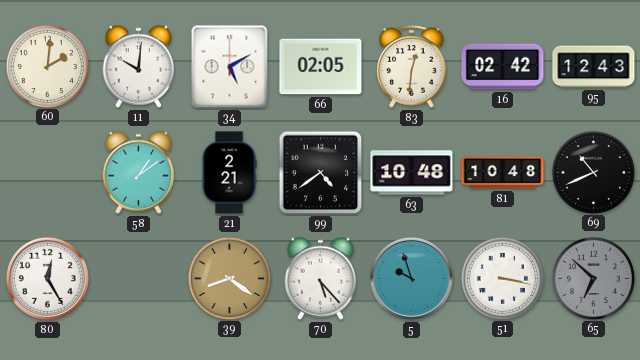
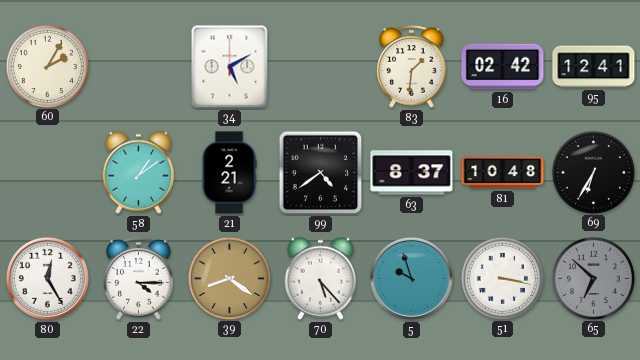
60: 2:01 -> 2:05 (47, 66)
11: 10:01 -> none (139, 66)
66: 02:05 -> none (321, 67)
83: 12:31 -> 1:31 (412, 67)
95: 12:43 -> 12:41 (594, 67)
63: 10:48 -> 8:37 (412, 173)
69: 10:41 -> 6:35 (593, 172)
22: none -> 4:15 (139, 279)
